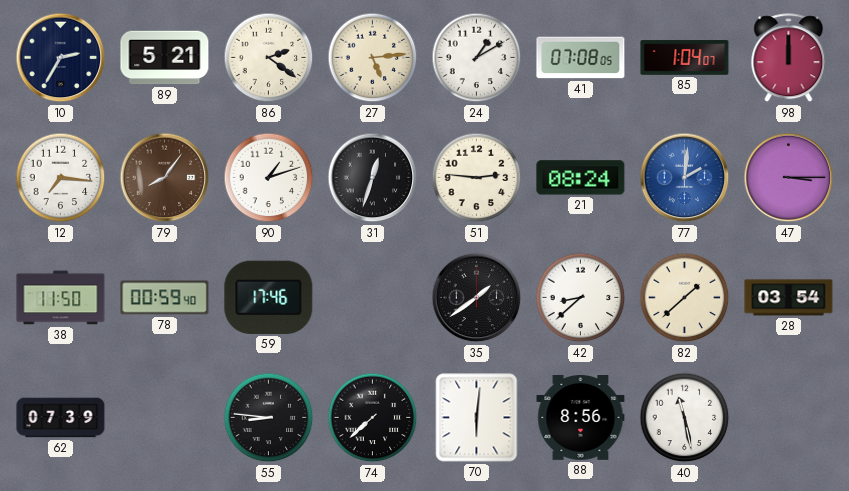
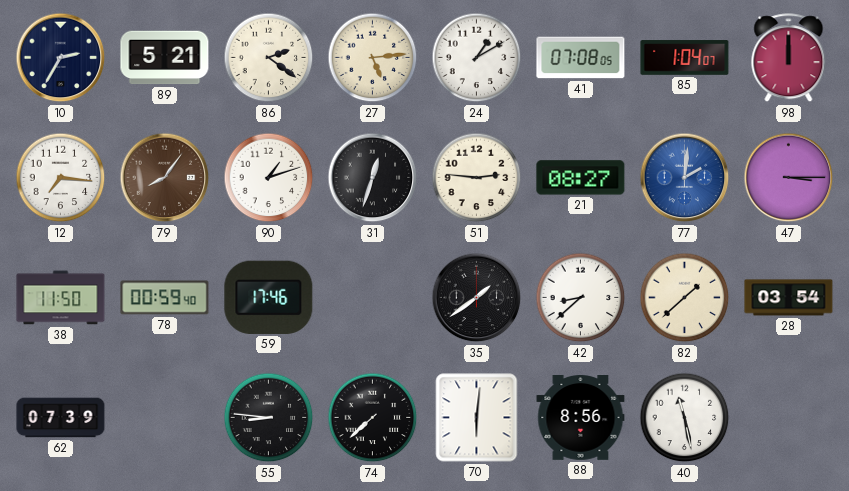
21: 08:24 -> 08:27 (581, 178)
